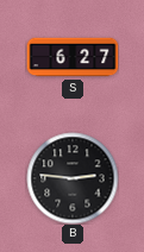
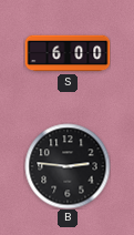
S: 6:27 -> 6:00 (68, 53)
